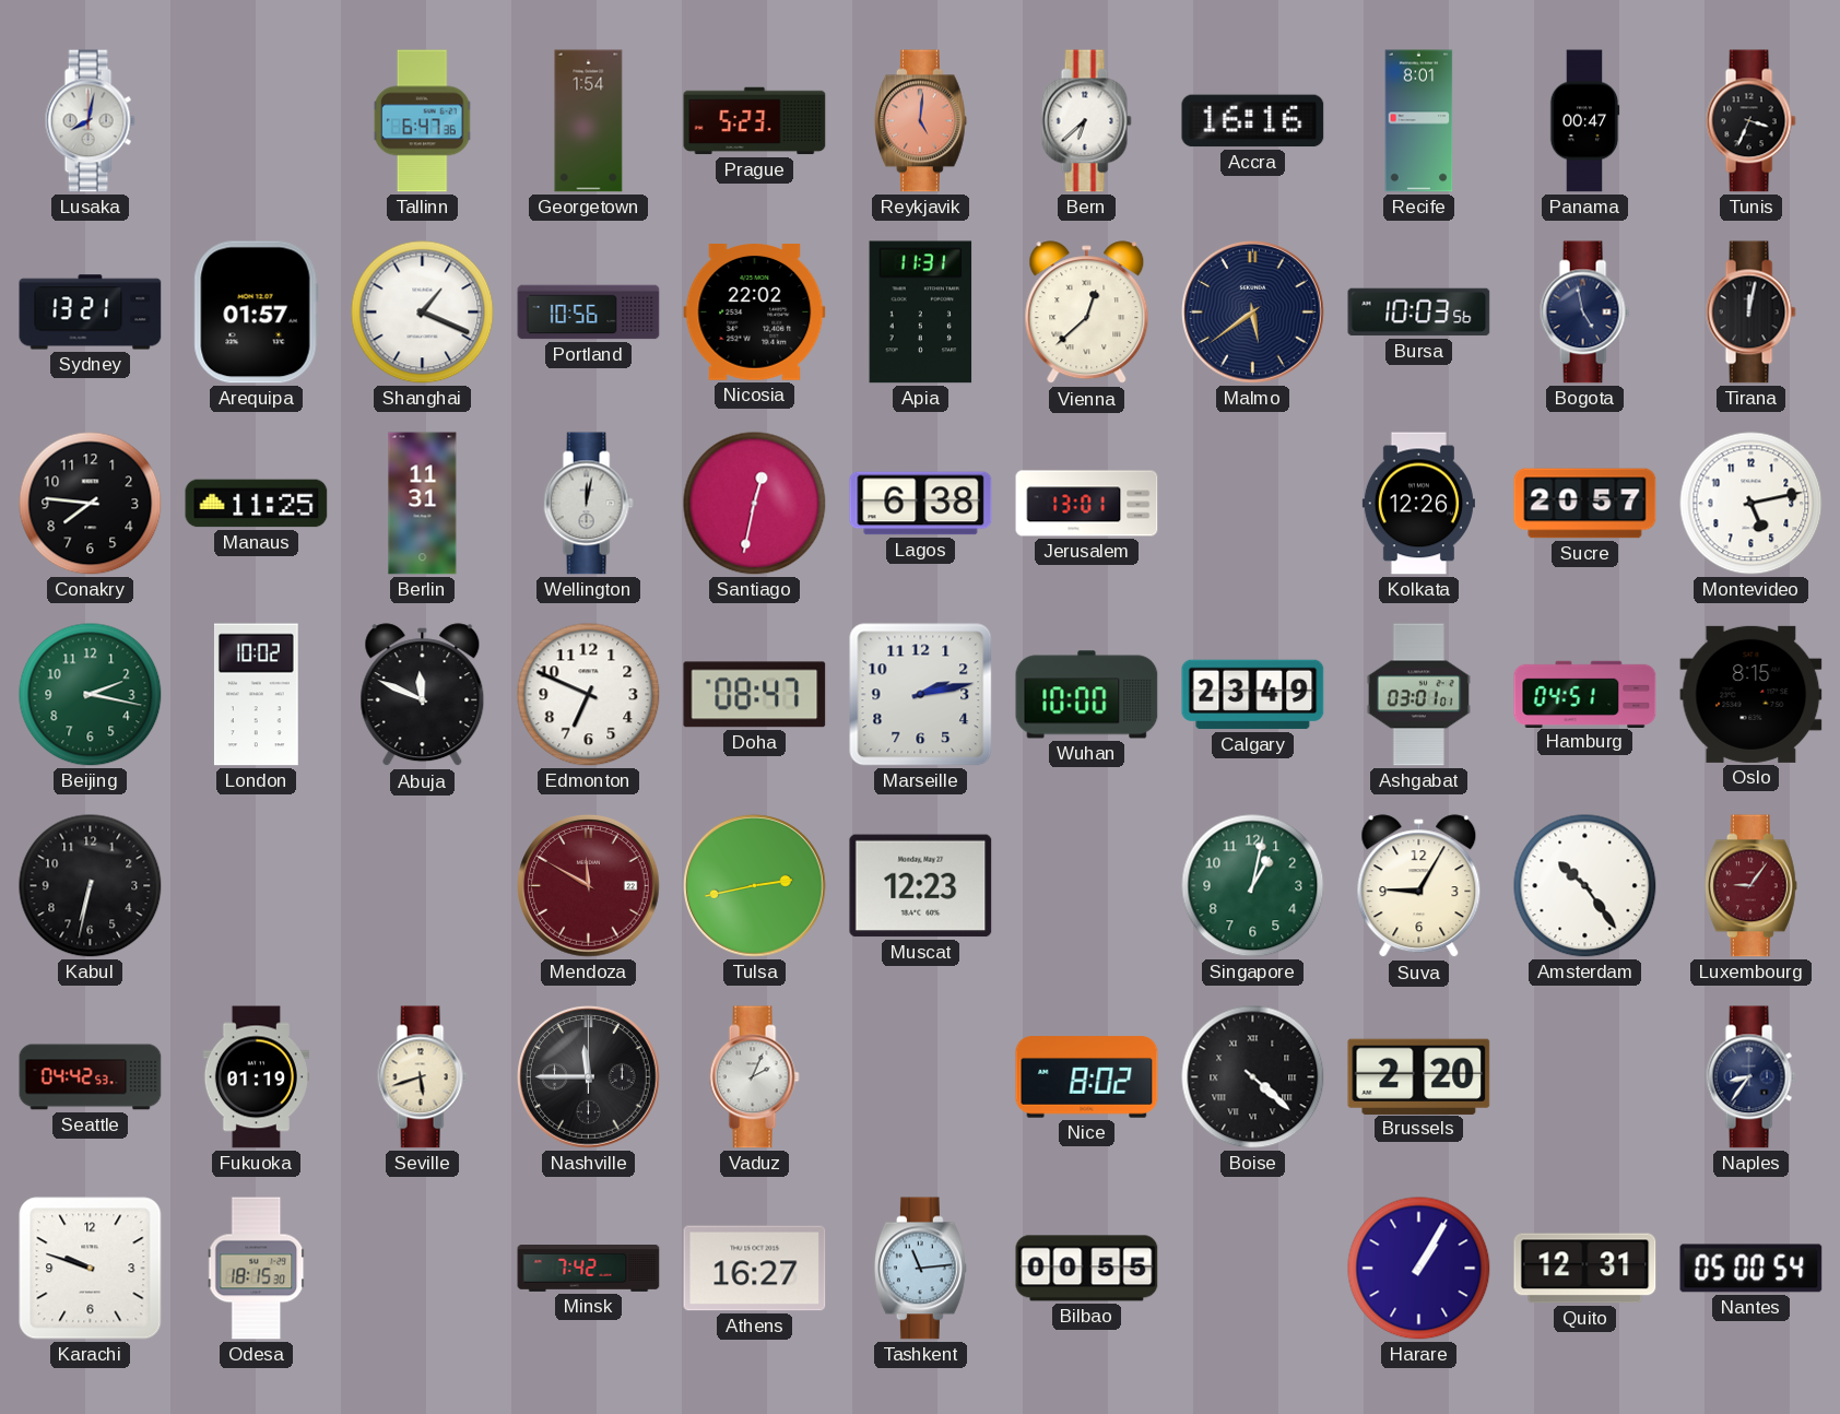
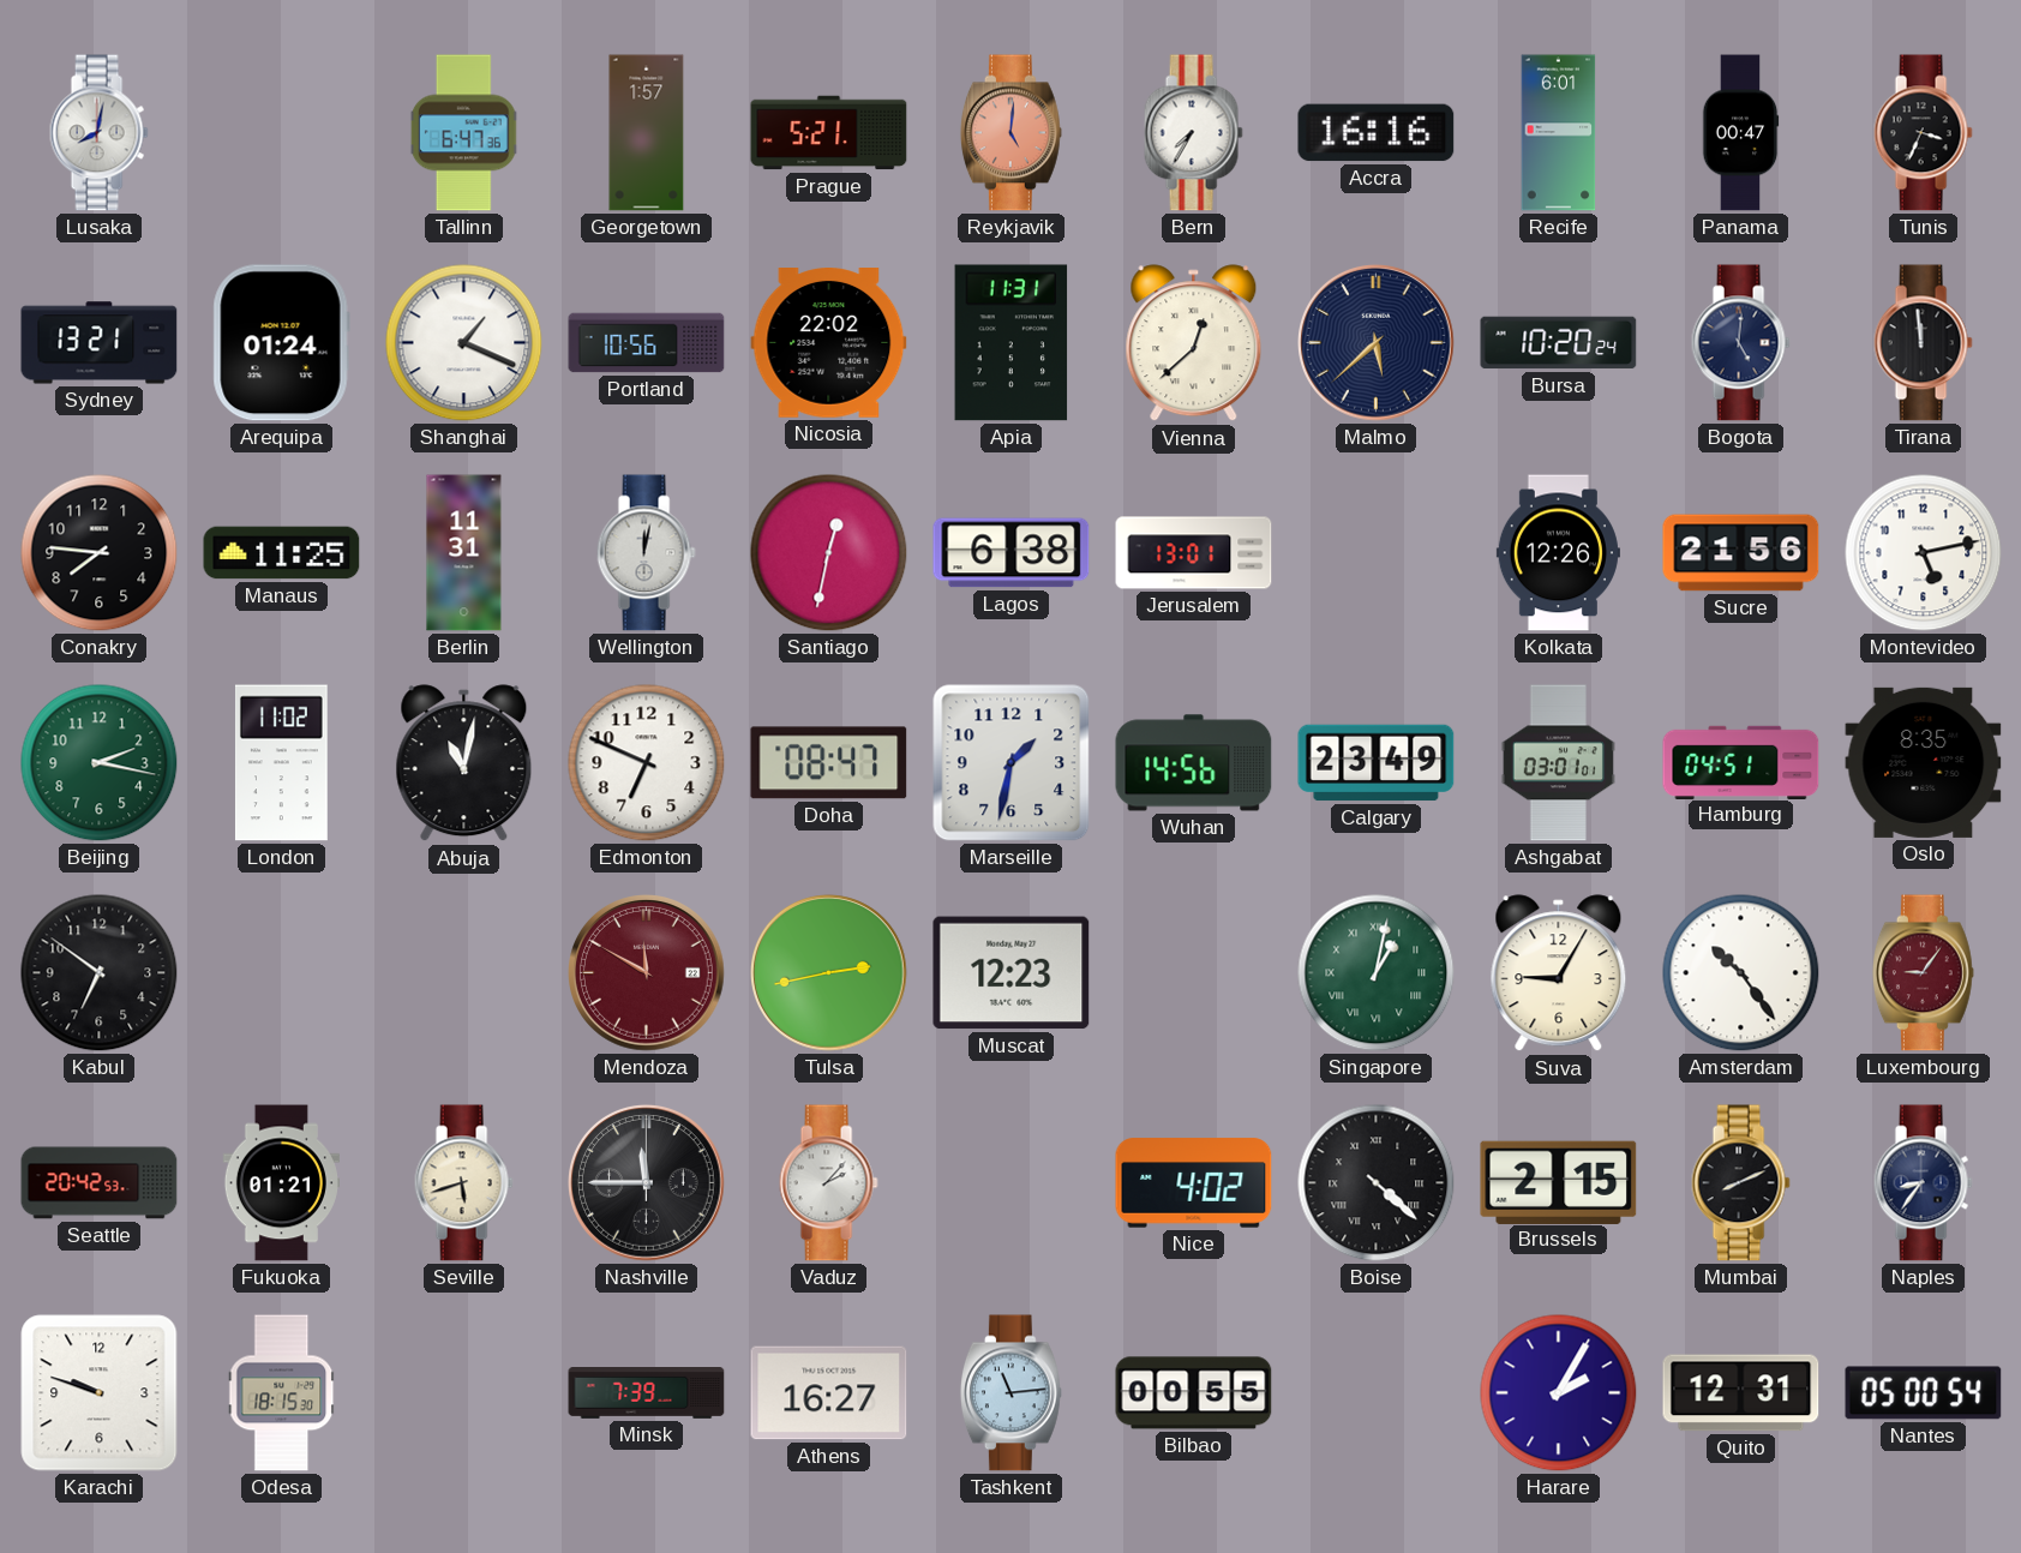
Georgetown: 1:54 -> 1:57 (647, 133)
Prague: 5:23 -> 5:21 (829, 133)
Bern: 6:38 -> 7:35 (1193, 133)
Recife: 8:01 -> 6:01 (1559, 133)
Arequipa: 01:57 -> 01:24 (281, 343)
Malmo: 5:39 -> 5:38 (1377, 343)
Bursa: 10:03 -> 10:20 (1559, 343)
Bogota: 4:58 -> 5:01 (1740, 343)
Tirana: 12:02 -> 11:59 (1923, 343)
Sucre: 20:57 -> 21:56 (1741, 553)
London: 10:02 -> 11:02 (281, 763)
Abuja: 11:49 -> 11:02 (464, 763)
Marseille: 2:13 -> 1:32 (1012, 763)
Wuhan: 10:00 -> 14:56 (1194, 763)
Oslo: 8:15 -> 8:35 (1924, 762)
Kabul: 6:32 -> 6:51 (100, 973)
Singapore numerals: Arabic -> Roman (1377, 973)
Seattle: 04:42 -> 20:42 (100, 1183)
Fukuoka: 01:19 -> 01:21 (281, 1183)
Vaduz: 2:04 -> 2:07 (828, 1183)
Nice: 8:02 -> 4:02 (1194, 1183)
Brussels: 2:20 -> 2:15 (1559, 1182)
Mumbai: none -> 8:11 (1740, 1183)
Minsk: 7:42 -> 7:39 (647, 1393)
Harare: 1:05 -> 2:05 (1559, 1393)
